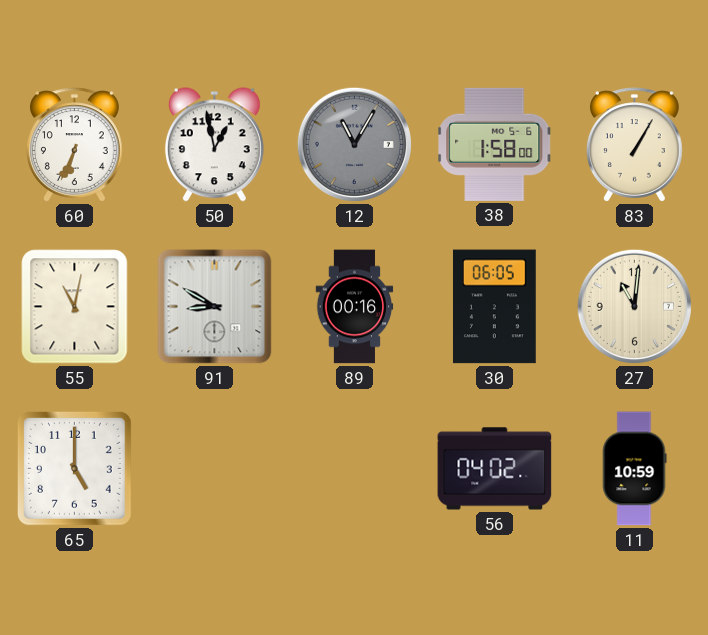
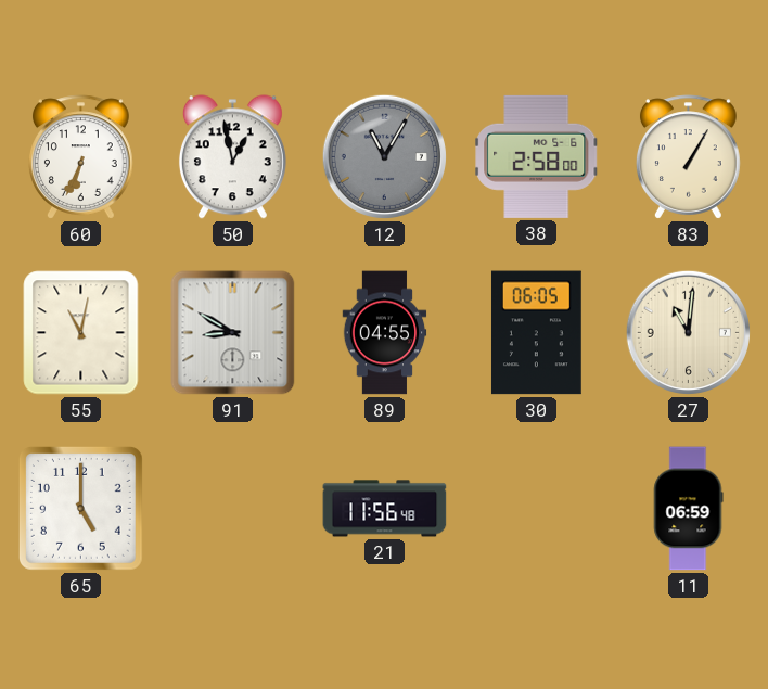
38: 1:58 -> 2:58 (537, 156)
89: 00:16 -> 04:55 (385, 333)
21: none -> 11:56 (385, 509)
56: 04:02 -> none (495, 469)
11: 10:59 -> 06:59 (688, 509)
